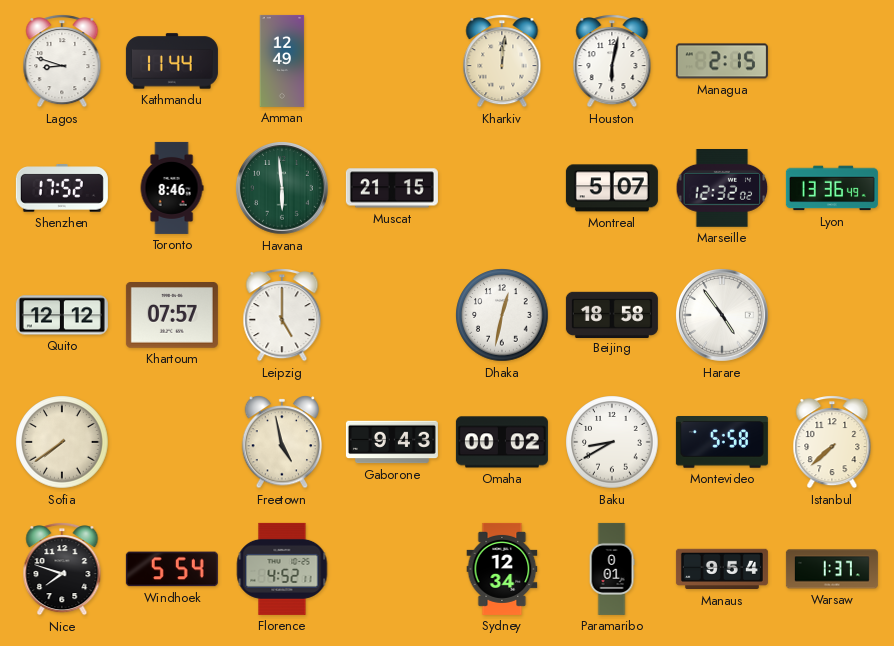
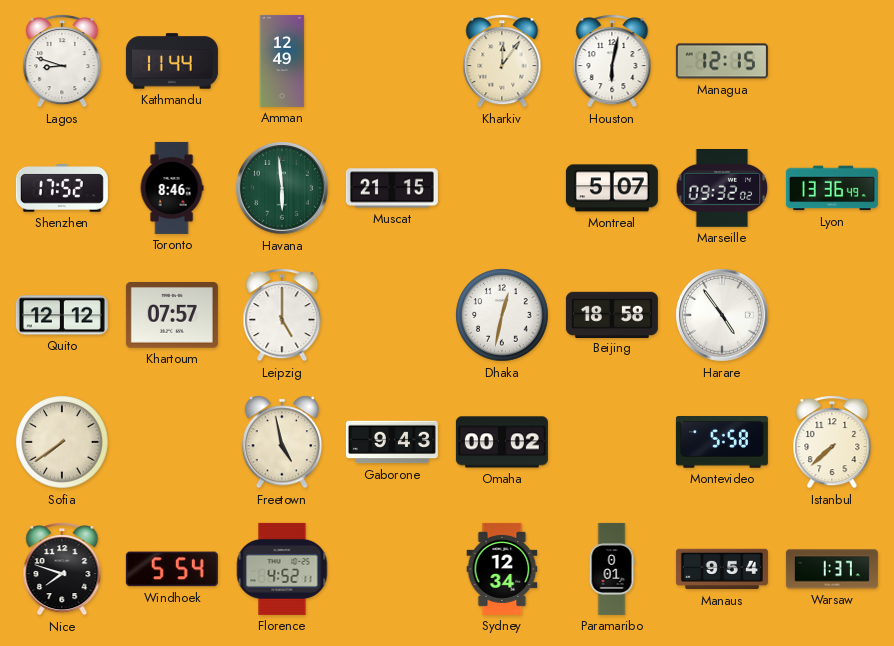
Kharkiv: 12:01 -> 12:06 (502, 61)
Managua: 2:15 -> 12:15 (722, 61)
Marseille: 12:32 -> 09:32 (722, 189)
Baku: 8:40 -> none (612, 442)
